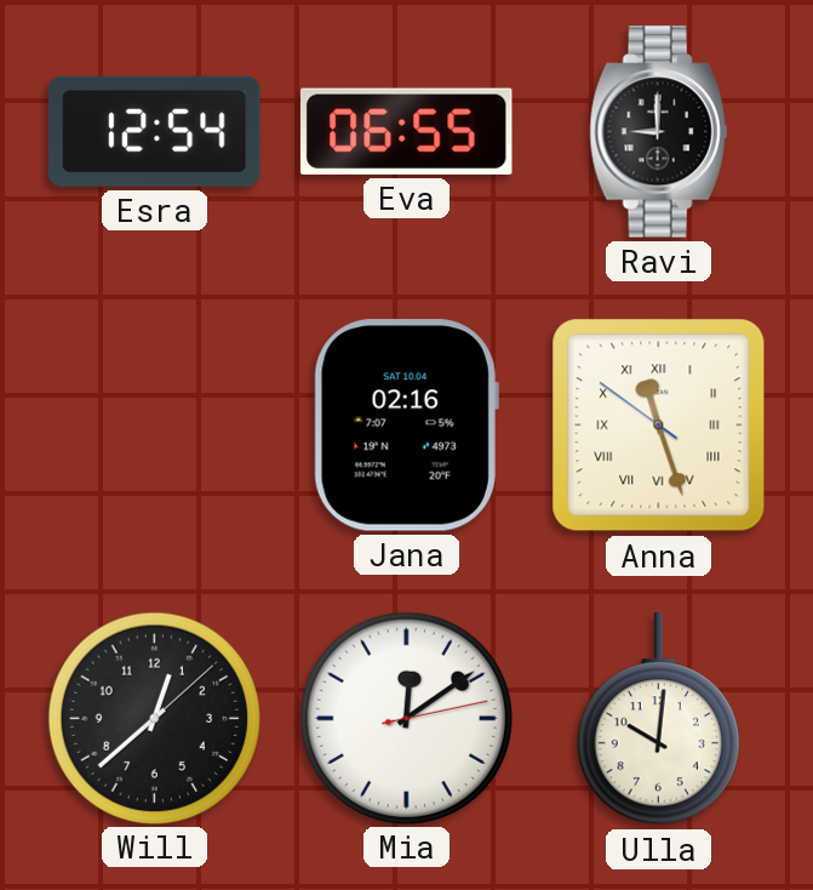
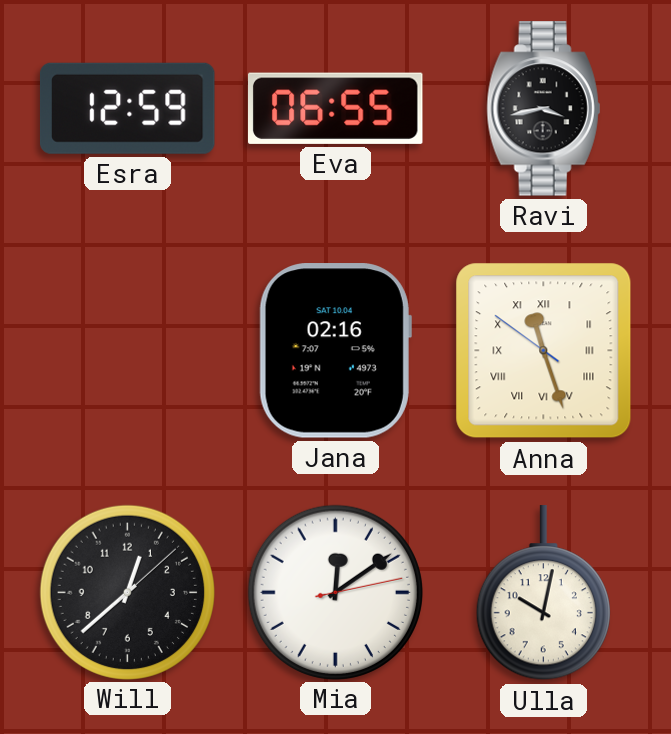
Esra: 12:54 -> 12:59 (127, 108)
Ravi: 9:00 -> 3:43 (544, 109)
Ulla: 10:01 -> 10:02 (543, 593)
